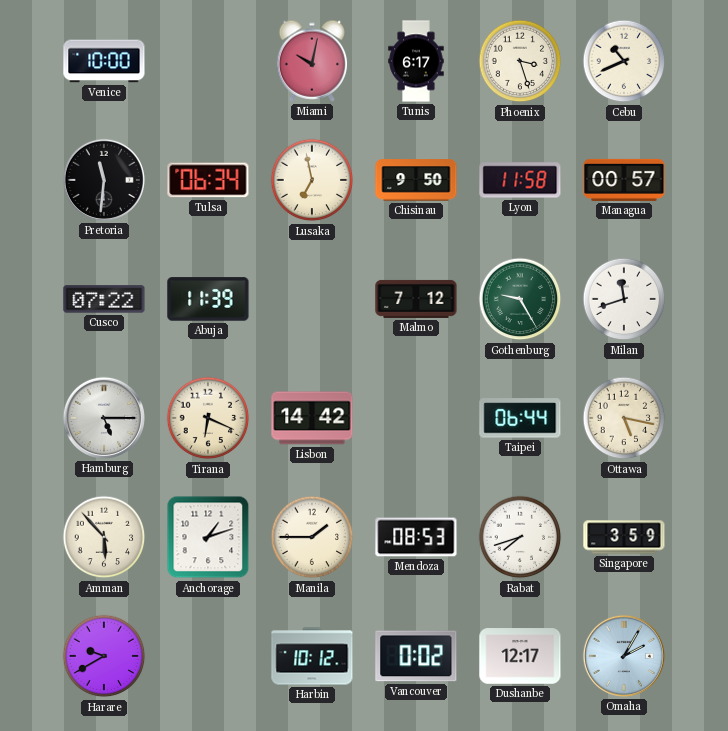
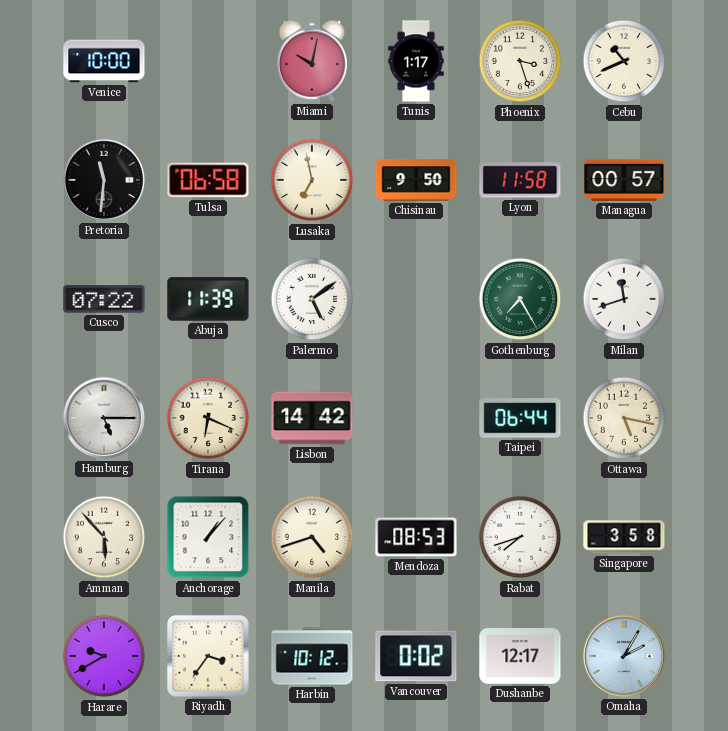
Tunis: 6:17 -> 1:17 (416, 61)
Tulsa: 06:34 -> 06:58 (208, 180)
Palermo: none -> 5:09 (312, 299)
Malmo: 7:12 -> none (416, 299)
Gothenburg: 9:25 -> 7:25 (520, 299)
Anchorage: 1:12 -> 1:07 (208, 537)
Manila: 1:45 -> 4:42 (312, 537)
Singapore: 3:59 -> 3:58 (624, 537)
Riyadh: none -> 3:36 (208, 656)
